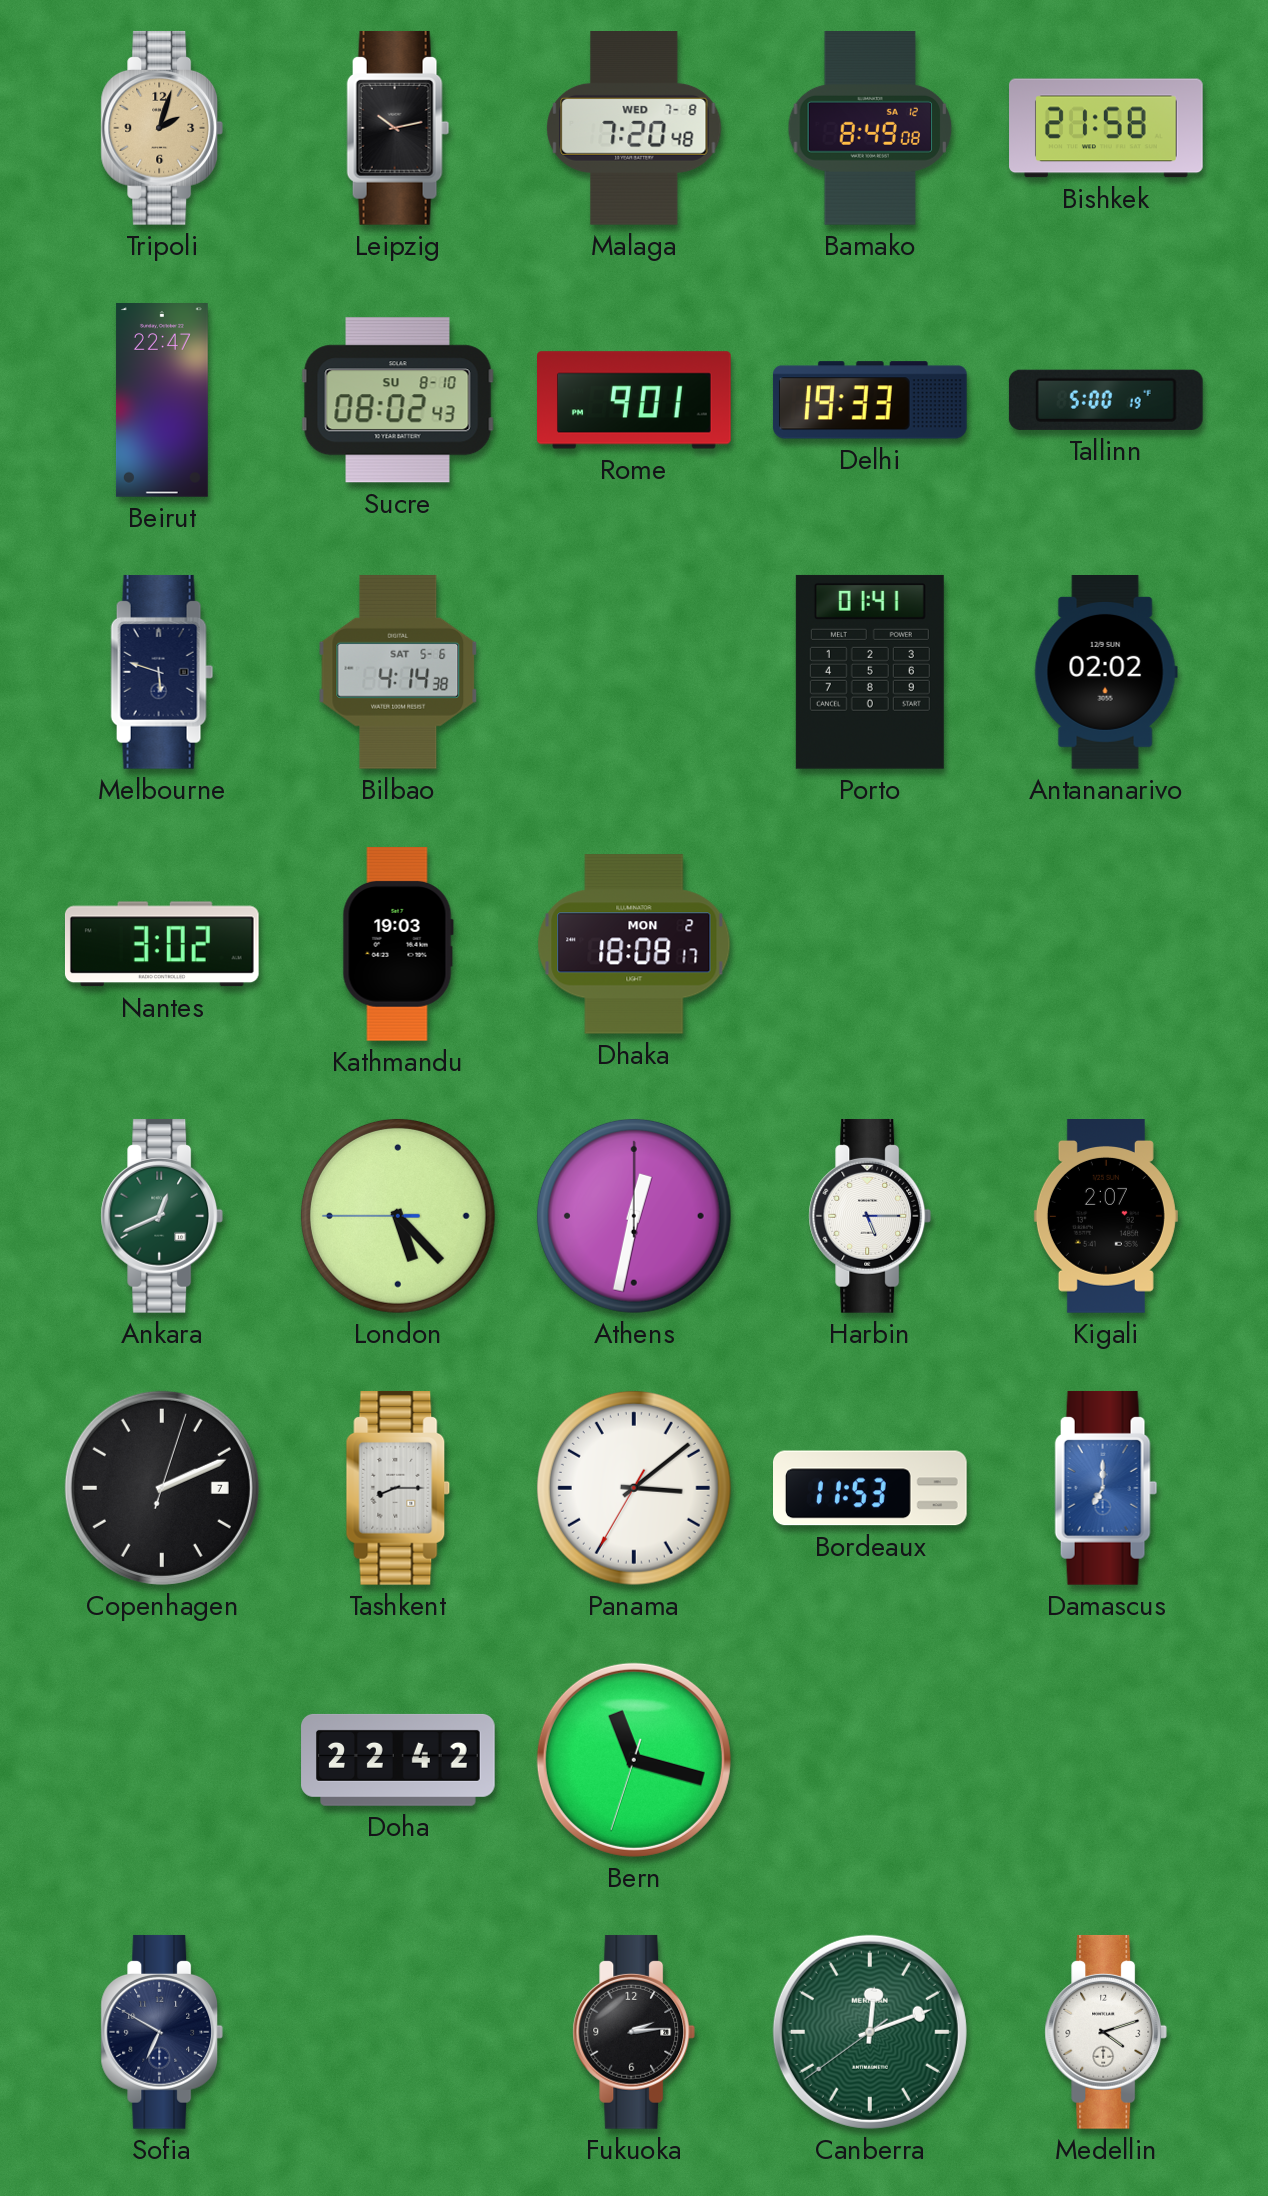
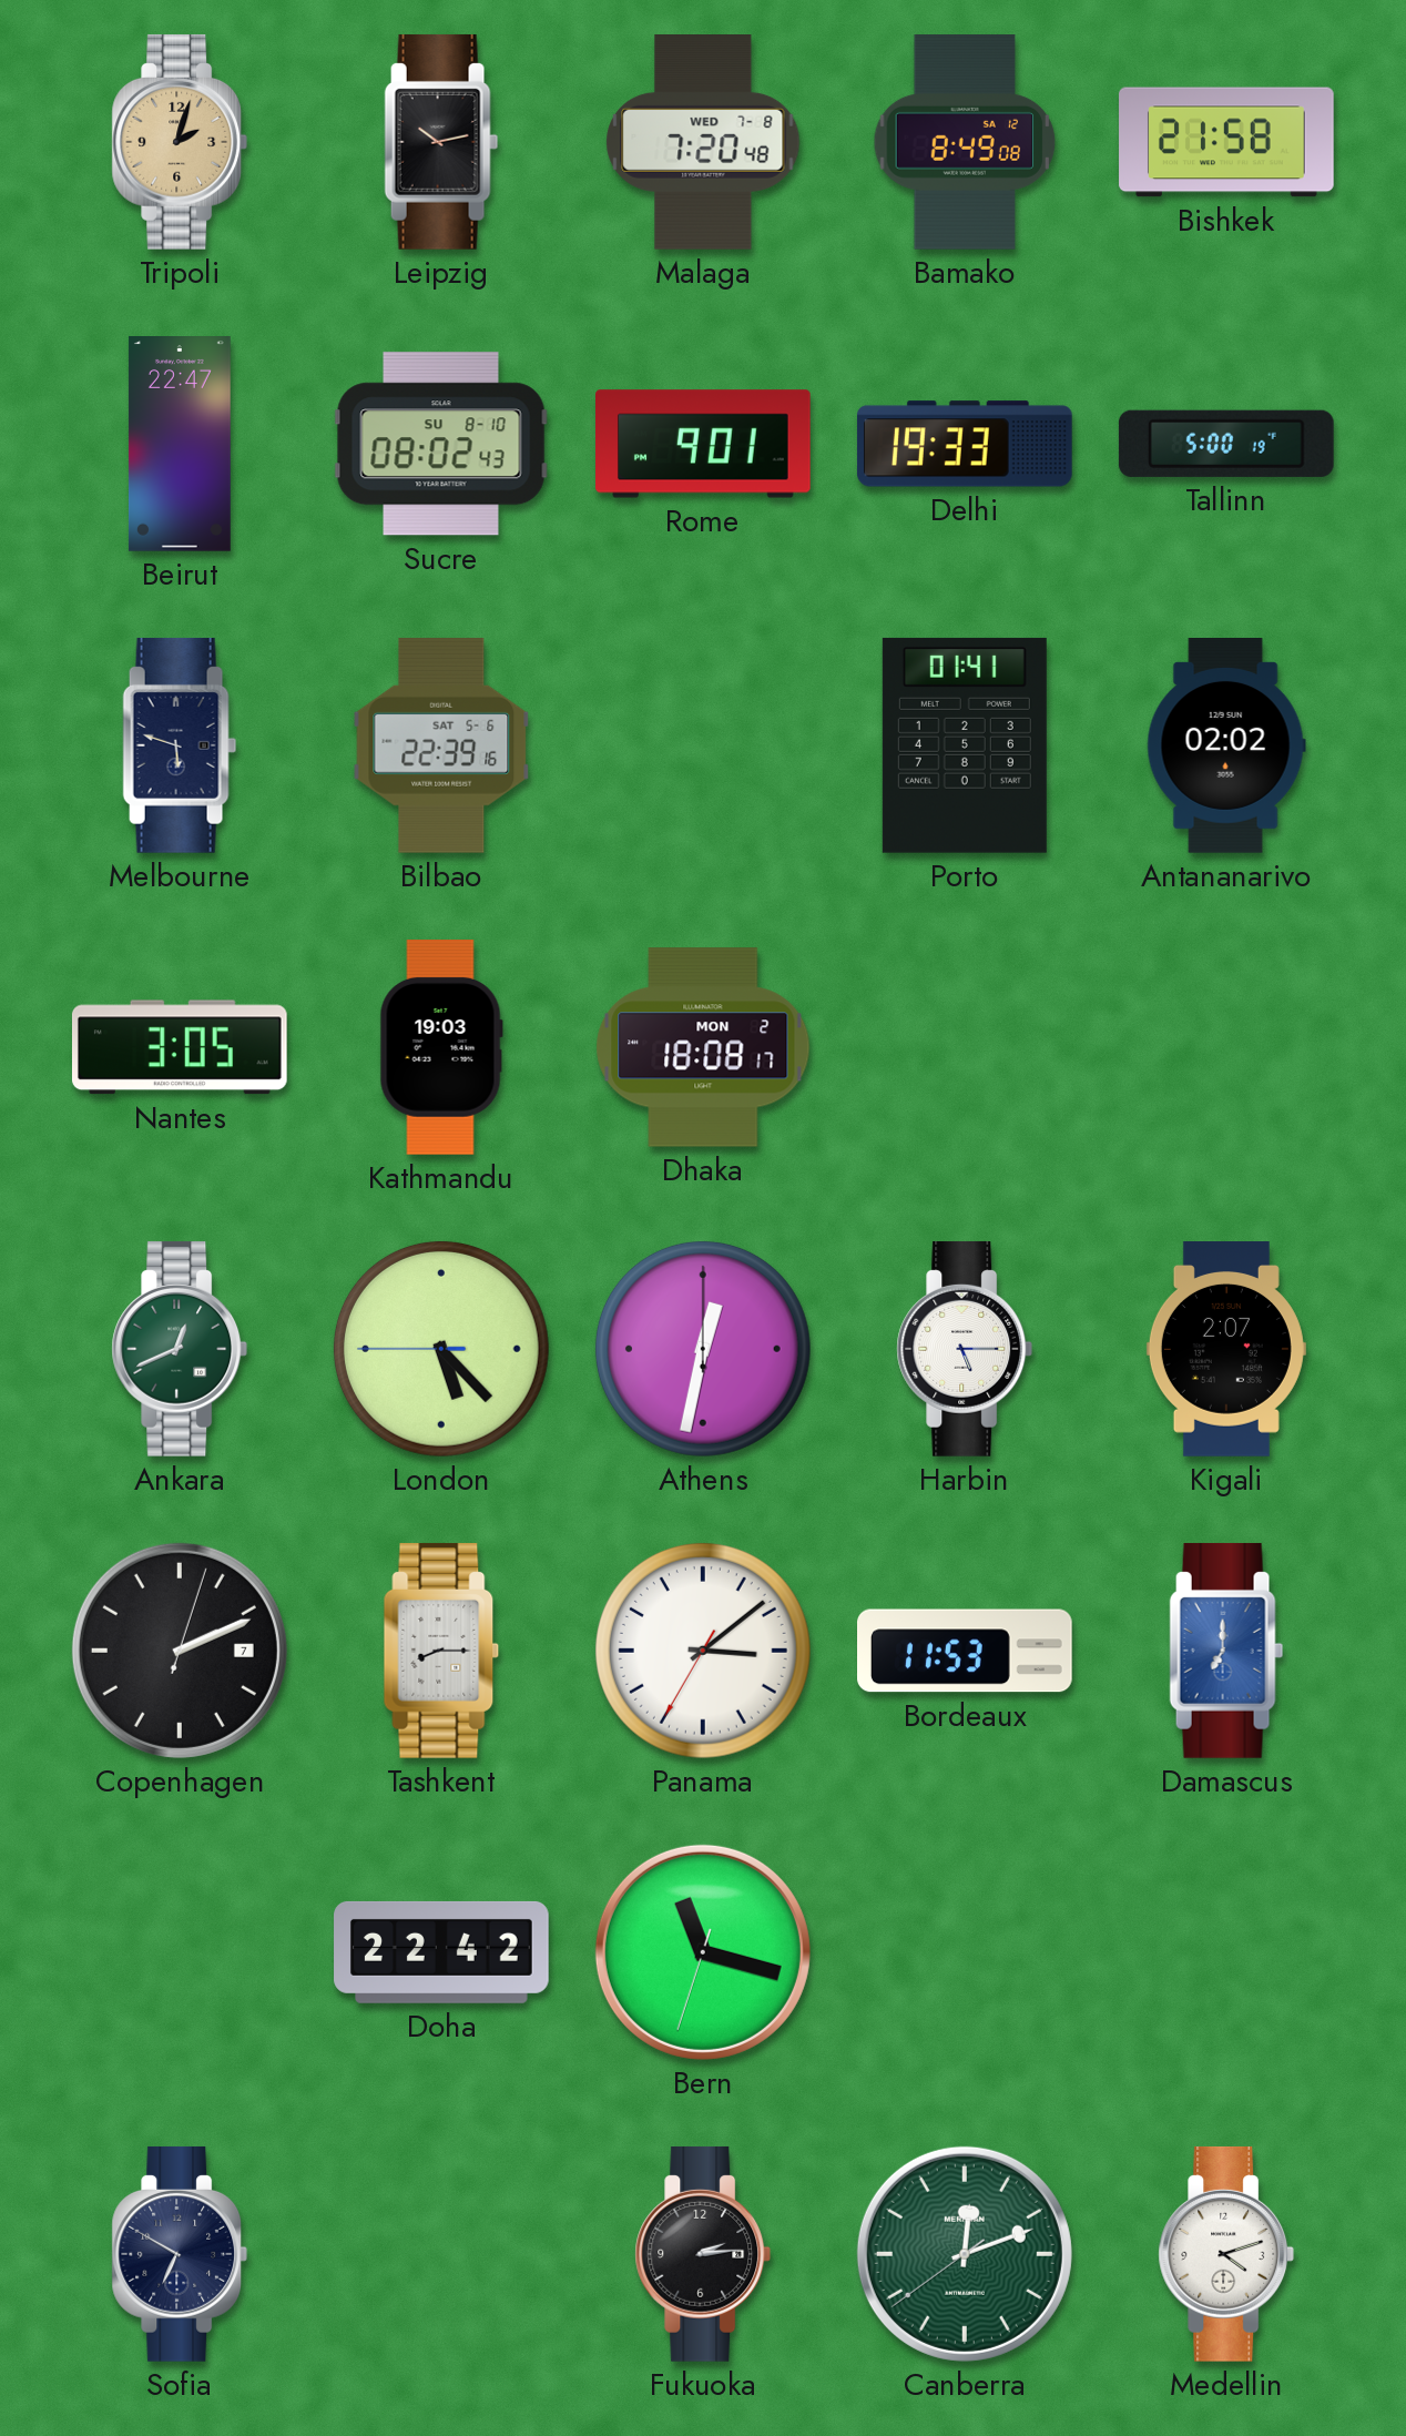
Bilbao: 4:14 -> 22:39 (441, 745)
Nantes: 3:02 -> 3:05 (180, 1047)
